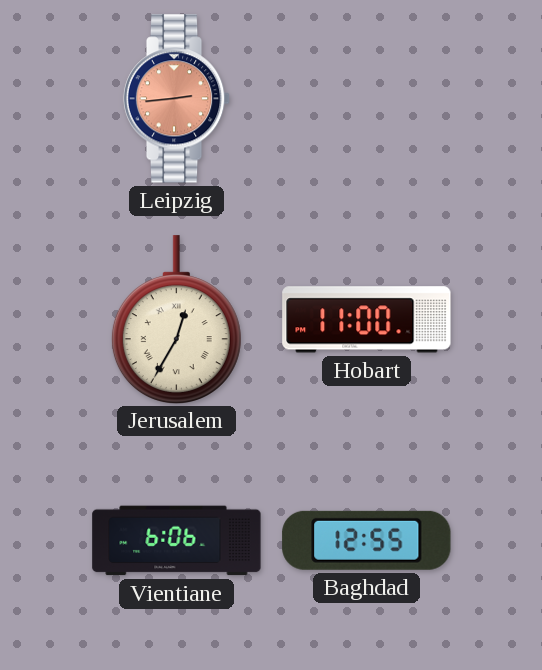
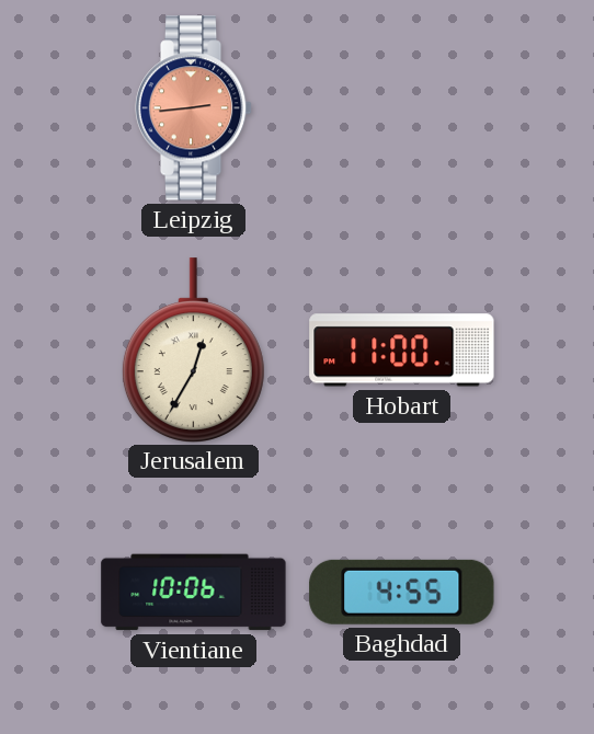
Vientiane: 6:06 -> 10:06 (194, 593)
Baghdad: 12:55 -> 4:55 (402, 592)
